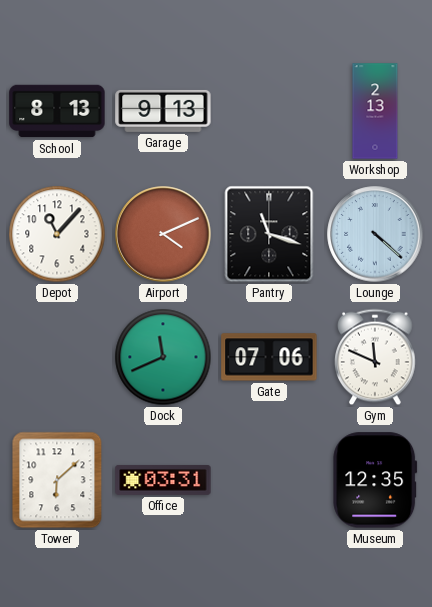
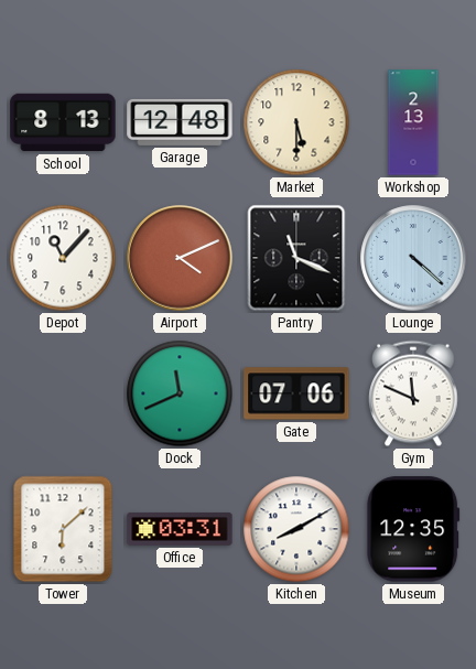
Garage: 9:13 -> 12:48 (180, 122)
Market: none -> 5:30 (296, 122)
Pantry: 11:18 -> 11:19 (296, 258)
Kitchen: none -> 8:10 (296, 529)
